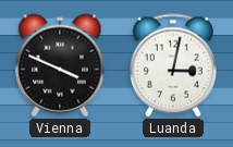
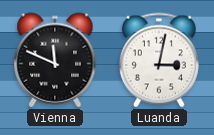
Vienna: 3:49 -> 11:49 (55, 60)
